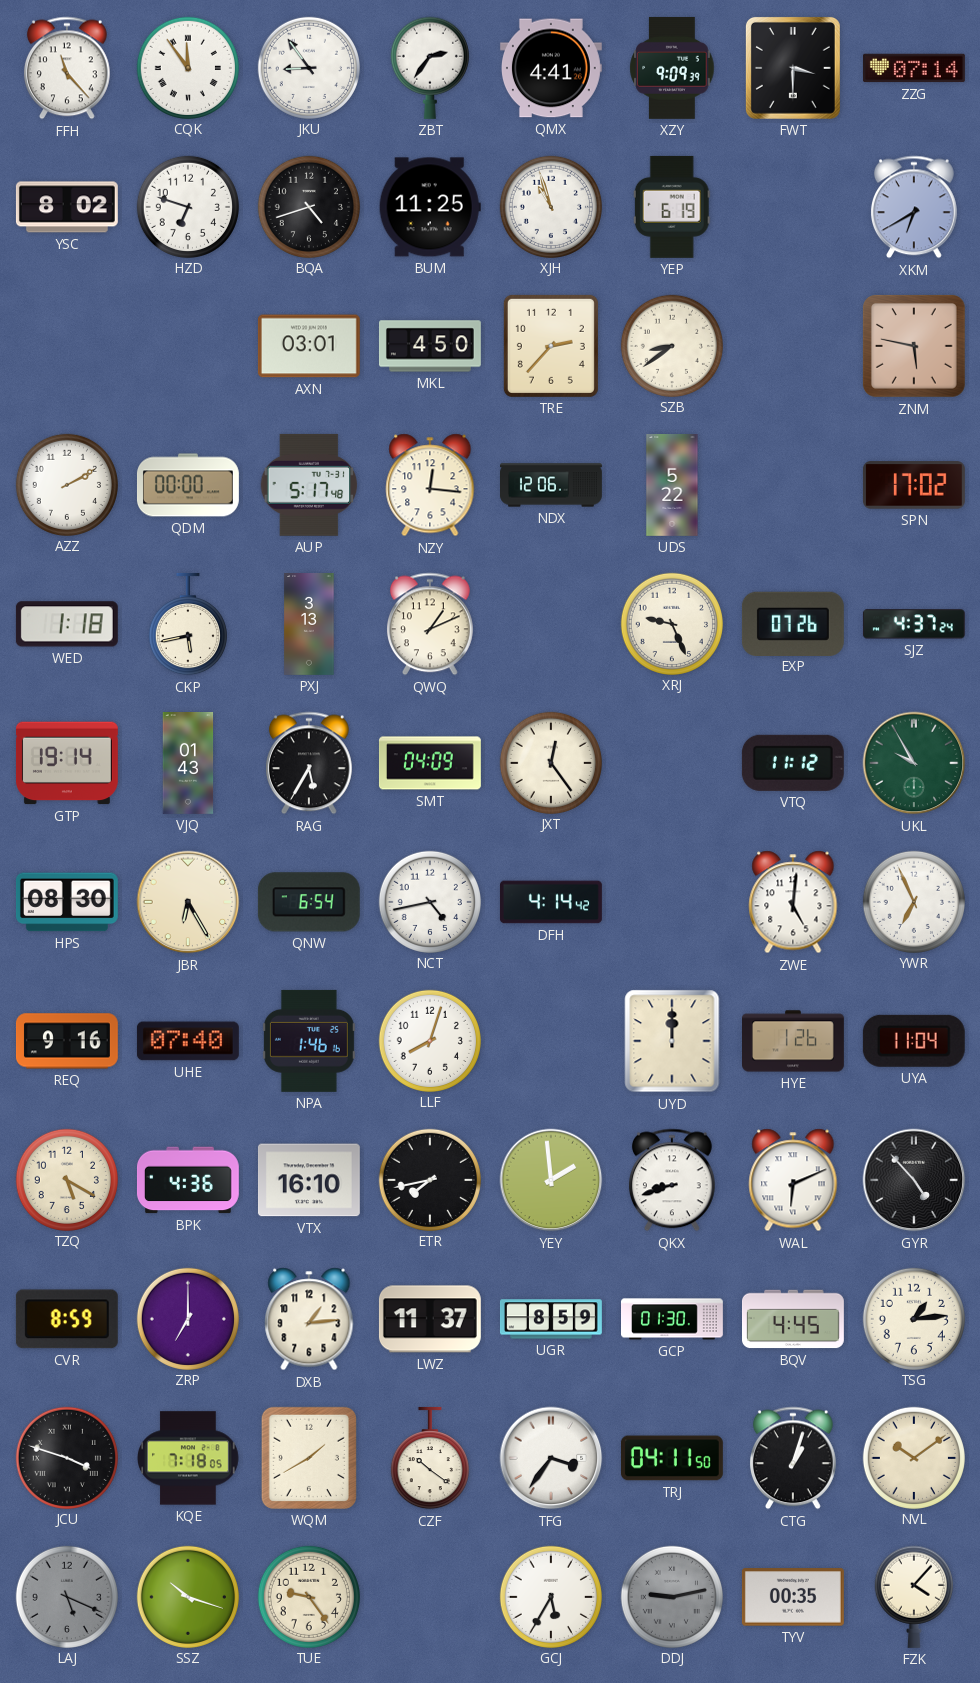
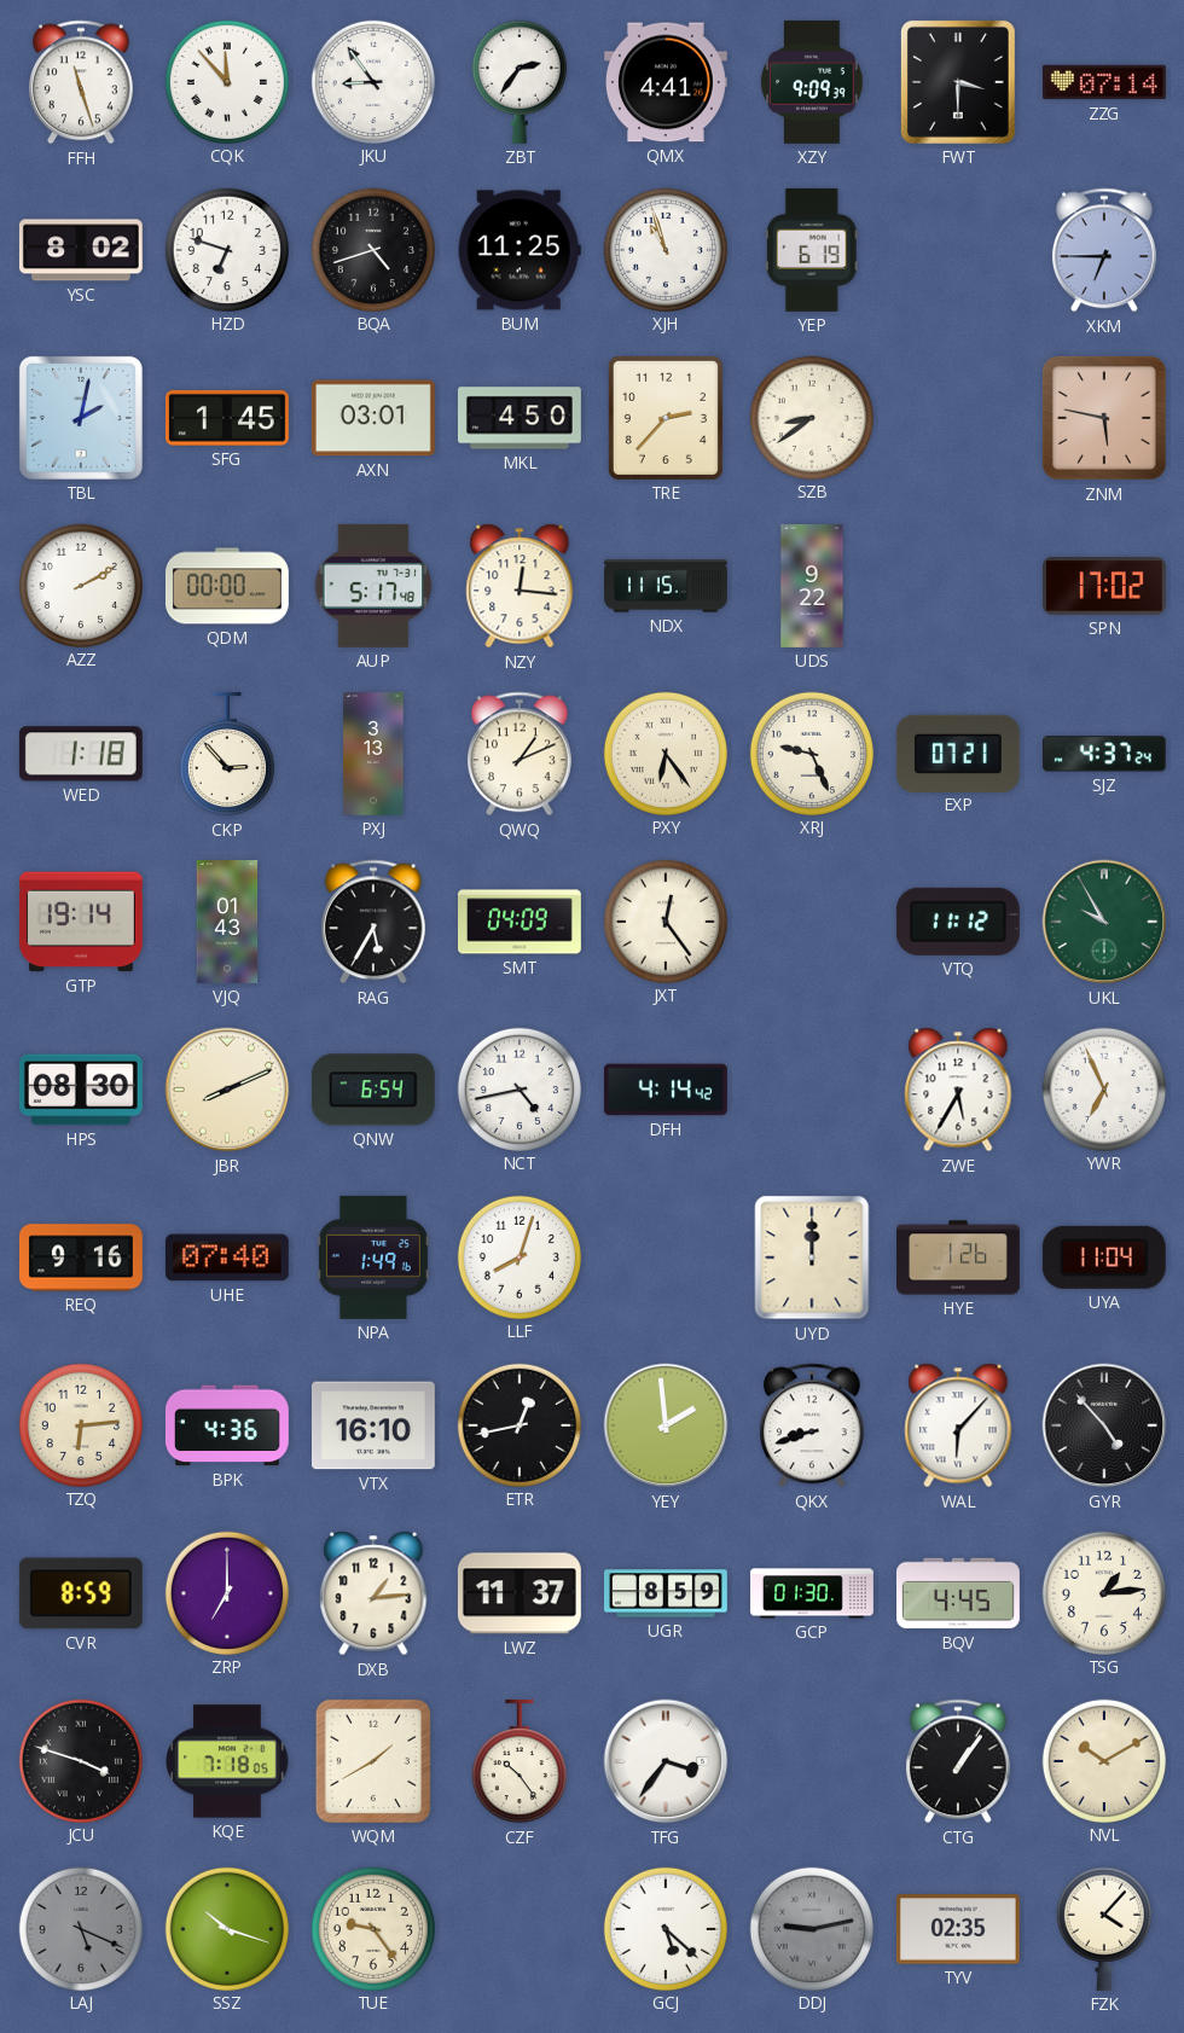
FFH: 11:23 -> 11:27 (81, 82)
CQK: 11:54 -> 11:53 (226, 81)
XKM: 6:40 -> 6:45 (1104, 250)
TBL: none -> 2:02 (81, 418)
SFG: none -> 1:45 (227, 418)
NDX: 12:06 -> 11:15 (667, 586)
UDS: 5:22 -> 9:22 (812, 587)
CKP: 5:43 -> 2:53 (227, 754)
PXY: none -> 6:24 (664, 753)
EXP: 07:26 -> 07:21 (958, 753)
JBR: 6:25 -> 8:11 (227, 1090)
ZWE: 5:01 -> 5:35 (958, 1090)
NPA: 1:46 -> 1:49 (373, 1257)
TZQ: 5:20 -> 6:14 (80, 1424)
ETR: 7:43 -> 12:43 (518, 1424)
WAL: 6:11 -> 6:07 (958, 1425)
CZF: 10:21 -> 10:24 (520, 1761)
TRJ: 04:11 -> none (672, 1458)
CTG: 1:03 -> 1:06 (958, 1761)
NVL: 10:09 -> 10:10 (1103, 1760)
GCJ: 5:35 -> 5:22 (664, 1928)
TYV: 00:35 -> 02:35 (958, 1929)
